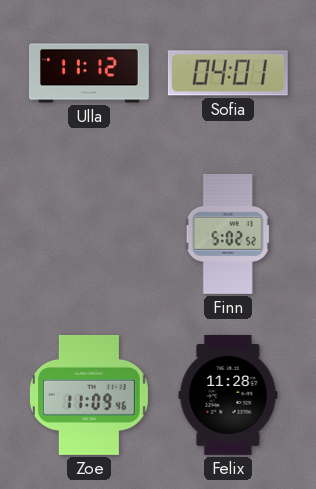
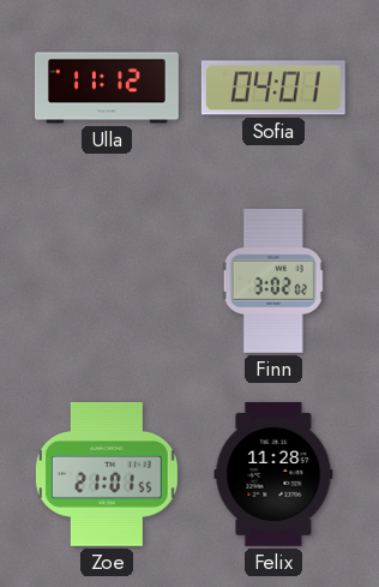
Finn: 5:02 -> 3:02 (273, 281)
Zoe: 11:09 -> 21:01 (108, 474)
